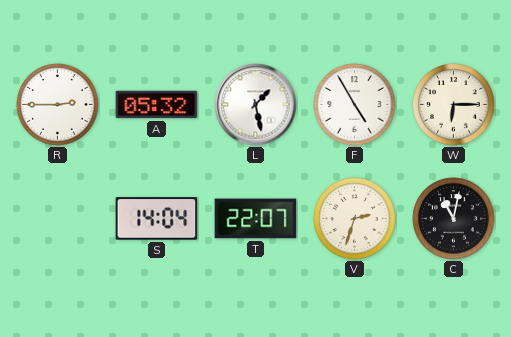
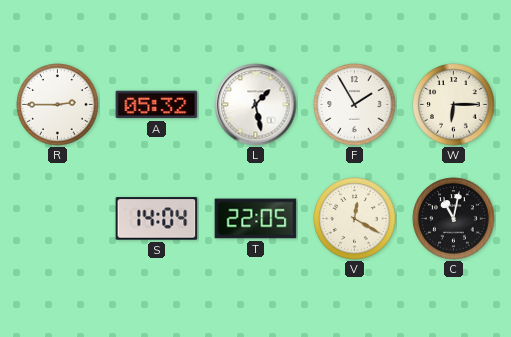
F: 4:55 -> 1:55 (355, 105)
T: 22:07 -> 22:05 (256, 219)
V: 2:33 -> 12:20 (355, 219)
